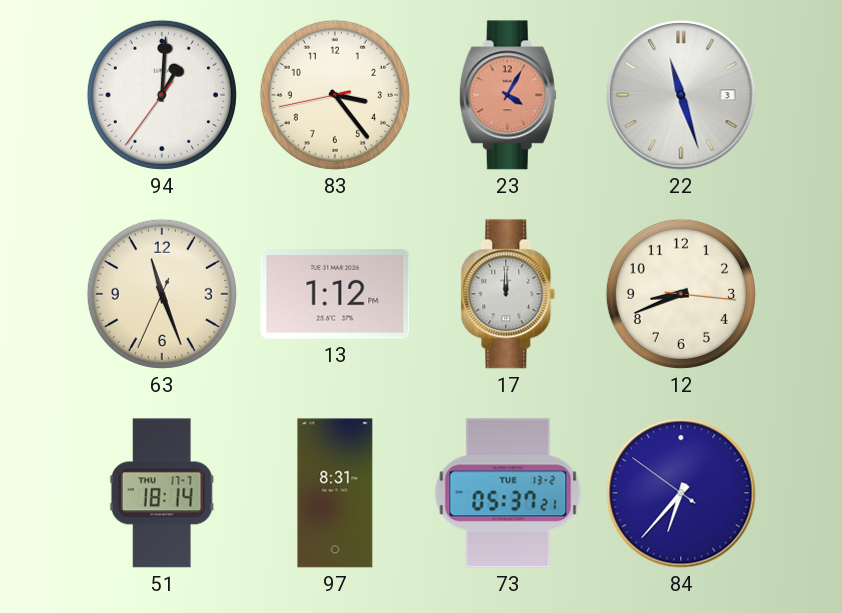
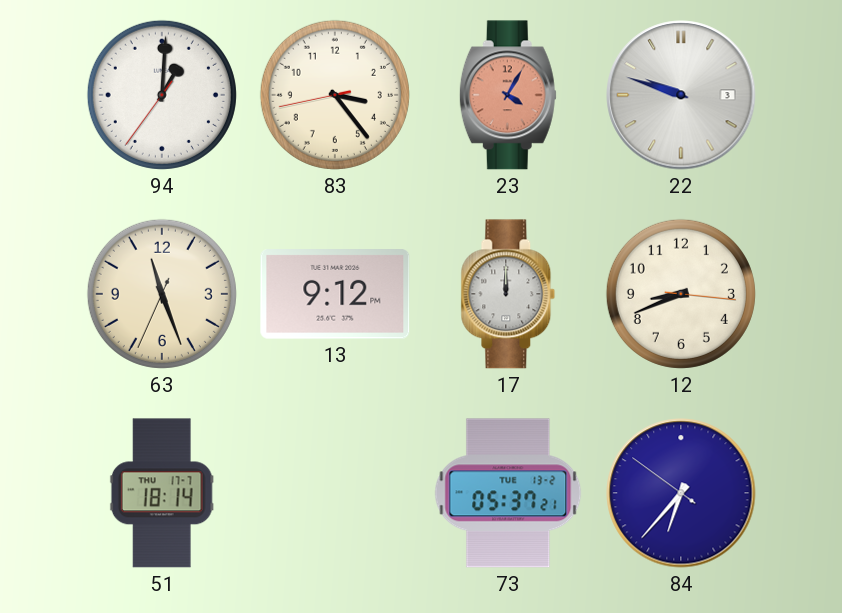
22: 11:27 -> 9:48 (681, 95)
13: 1:12 -> 9:12 (335, 294)
97: 8:31 -> none (335, 493)
